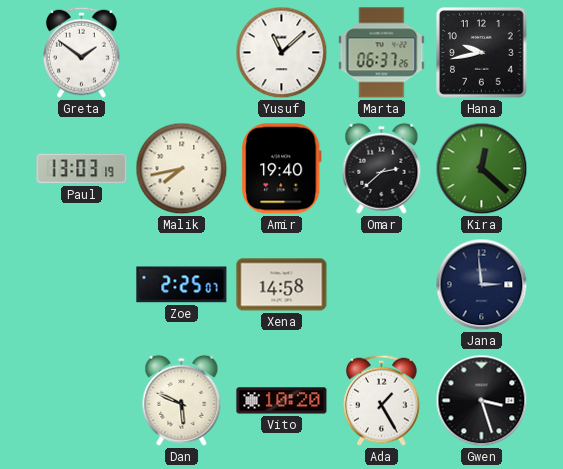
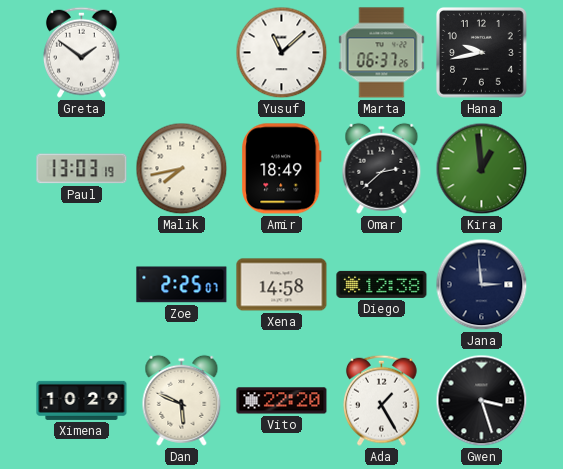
Amir: 19:40 -> 18:49 (282, 169)
Kira: 12:22 -> 12:59 (482, 169)
Diego: none -> 12:38 (382, 284)
Ximena: none -> 10:29 (82, 400)
Vito: 10:20 -> 22:20 (282, 401)
